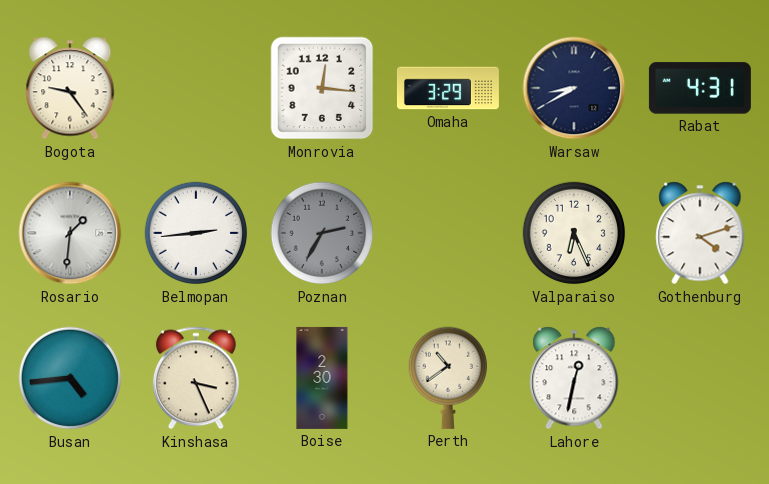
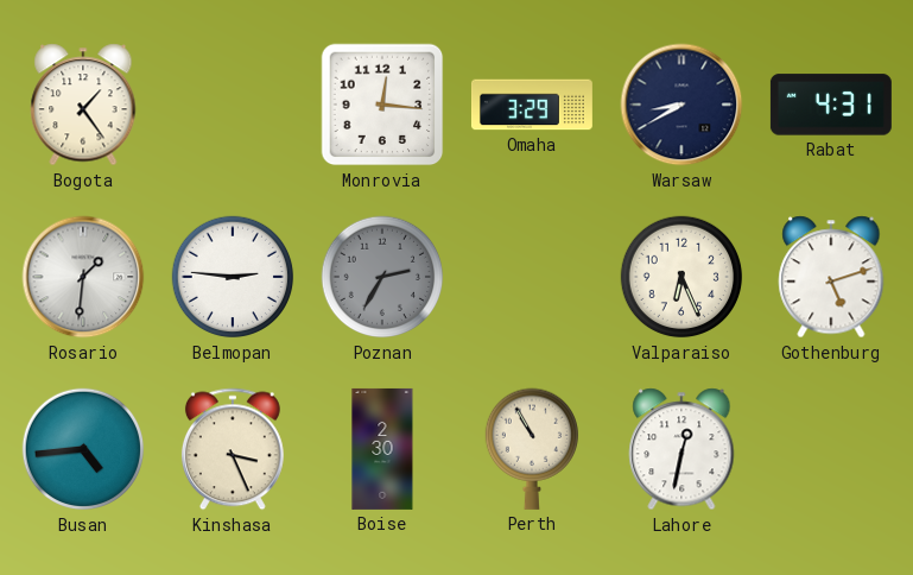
Bogota: 9:24 -> 1:24 (83, 105)
Belmopan: 2:44 -> 2:46 (233, 277)
Gothenburg: 4:12 -> 5:12 (831, 277)
Perth: 10:39 -> 10:55 (531, 449)
